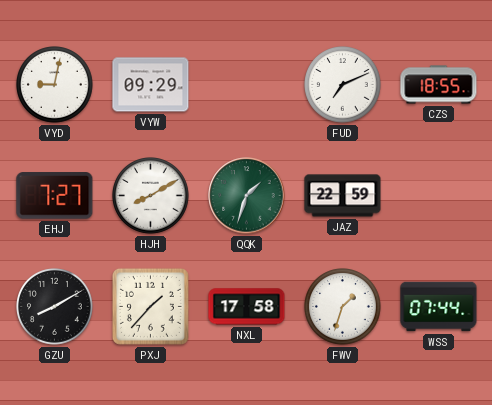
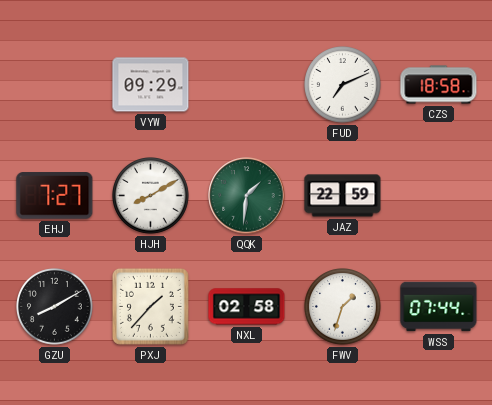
VYD: 9:02 -> none (55, 85)
CZS: 18:55 -> 18:58 (439, 85)
QQK: 1:33 -> 1:31 (247, 196)
NXL: 17:58 -> 02:58 (247, 307)
